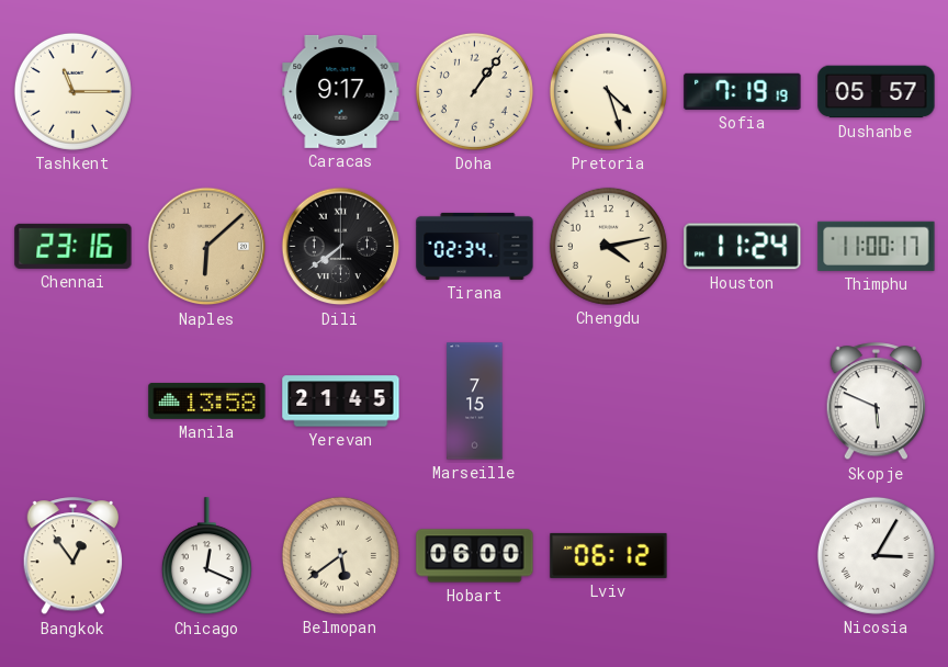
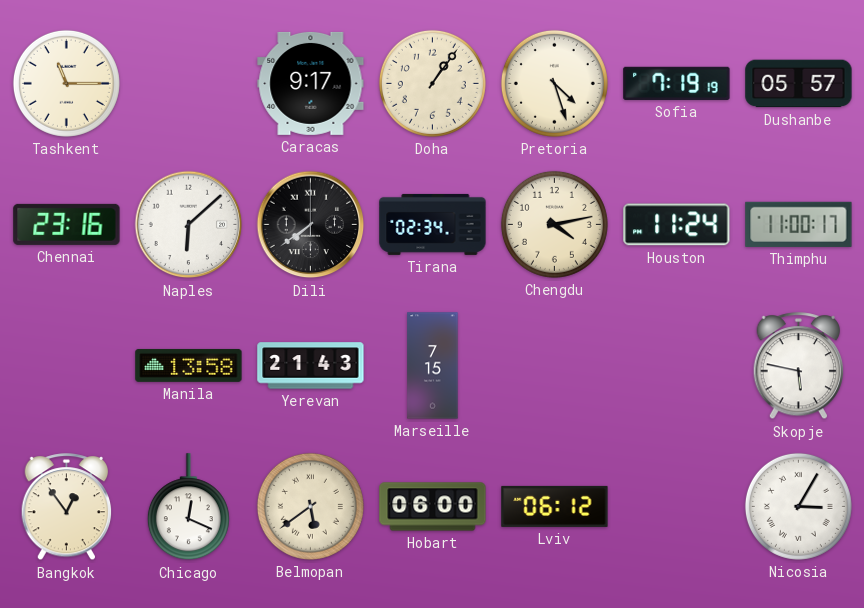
Naples dial: champagne -> white (189, 225)
Yerevan: 21:45 -> 21:43 (311, 366)
Skopje: 5:49 -> 5:47 (799, 366)
